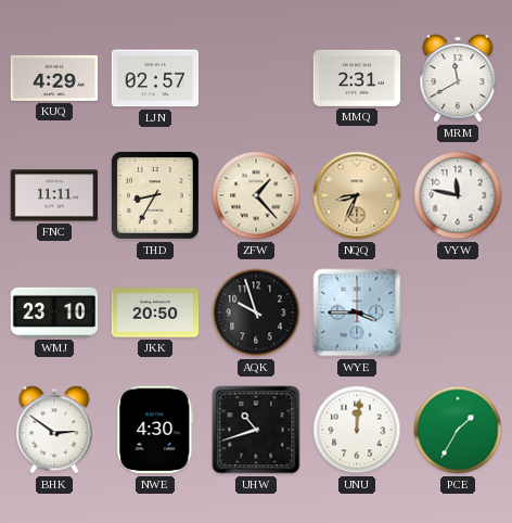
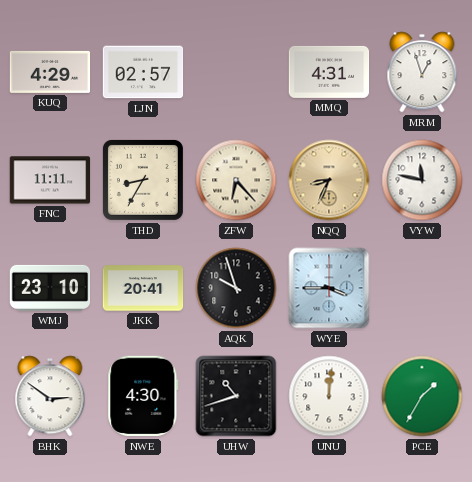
MMQ: 2:31 -> 4:31 (329, 72)
MRM: 11:40 -> 12:57 (422, 72)
ZFW: 1:23 -> 6:23 (236, 180)
JKK: 20:50 -> 20:41 (143, 288)
